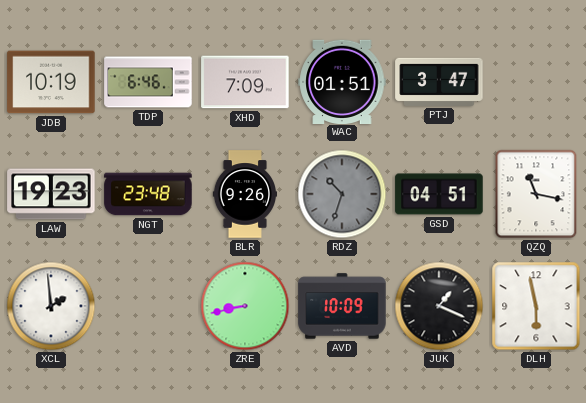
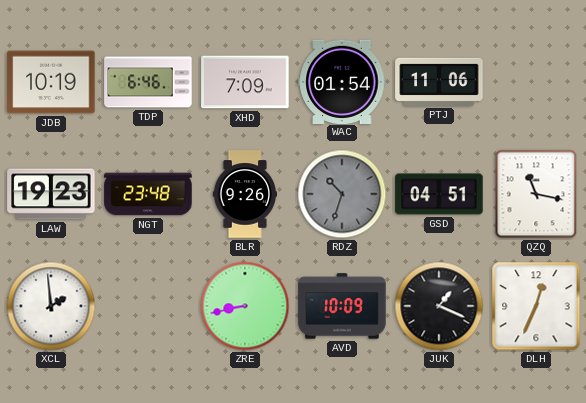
WAC: 01:51 -> 01:54 (342, 81)
PTJ: 3:47 -> 11:06 (439, 82)
DLH: 5:58 -> 12:34 (536, 306)
